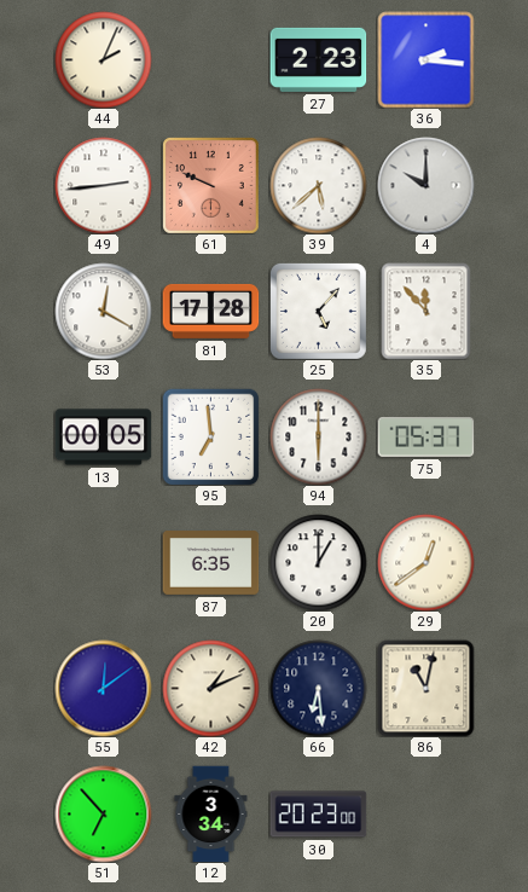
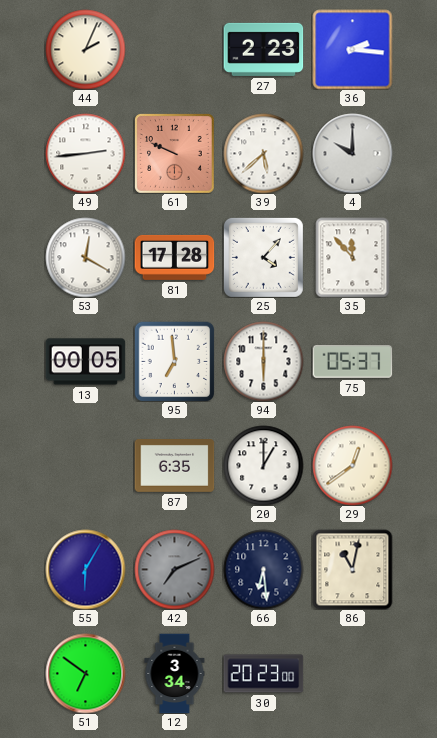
25: 5:07 -> 4:07 (263, 257)
55: 12:09 -> 6:05 (85, 569)
42: 1:11 -> 7:11 (174, 569)
42 dial: cream -> grey (174, 569)
51: 6:53 -> 6:51 (85, 673)
